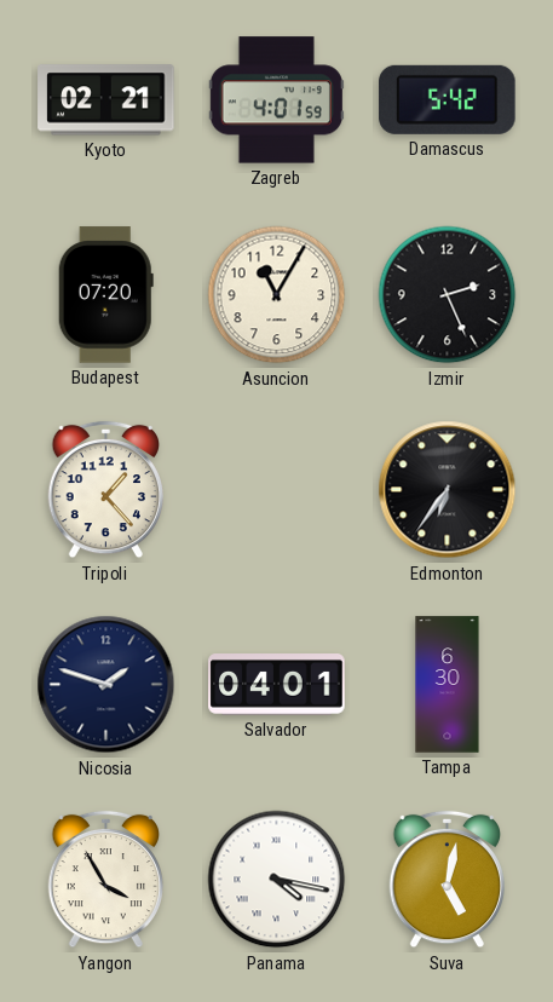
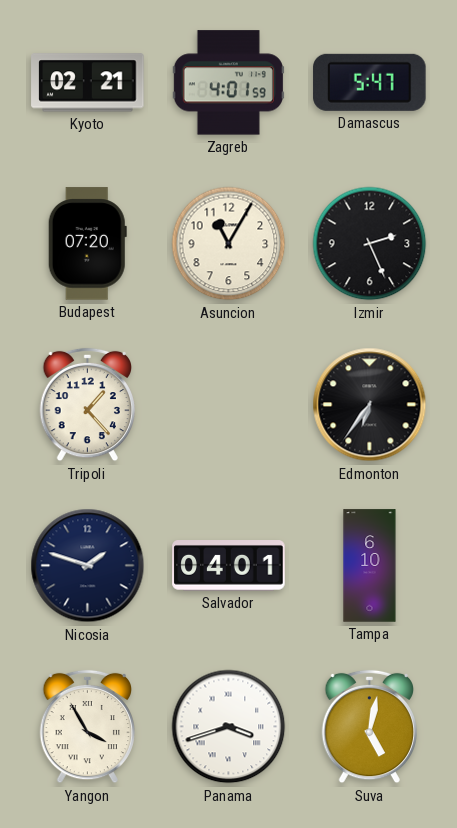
Damascus: 5:42 -> 5:47 (370, 82)
Tampa: 6:30 -> 6:10 (370, 566)
Panama: 4:17 -> 3:42 (229, 727)
